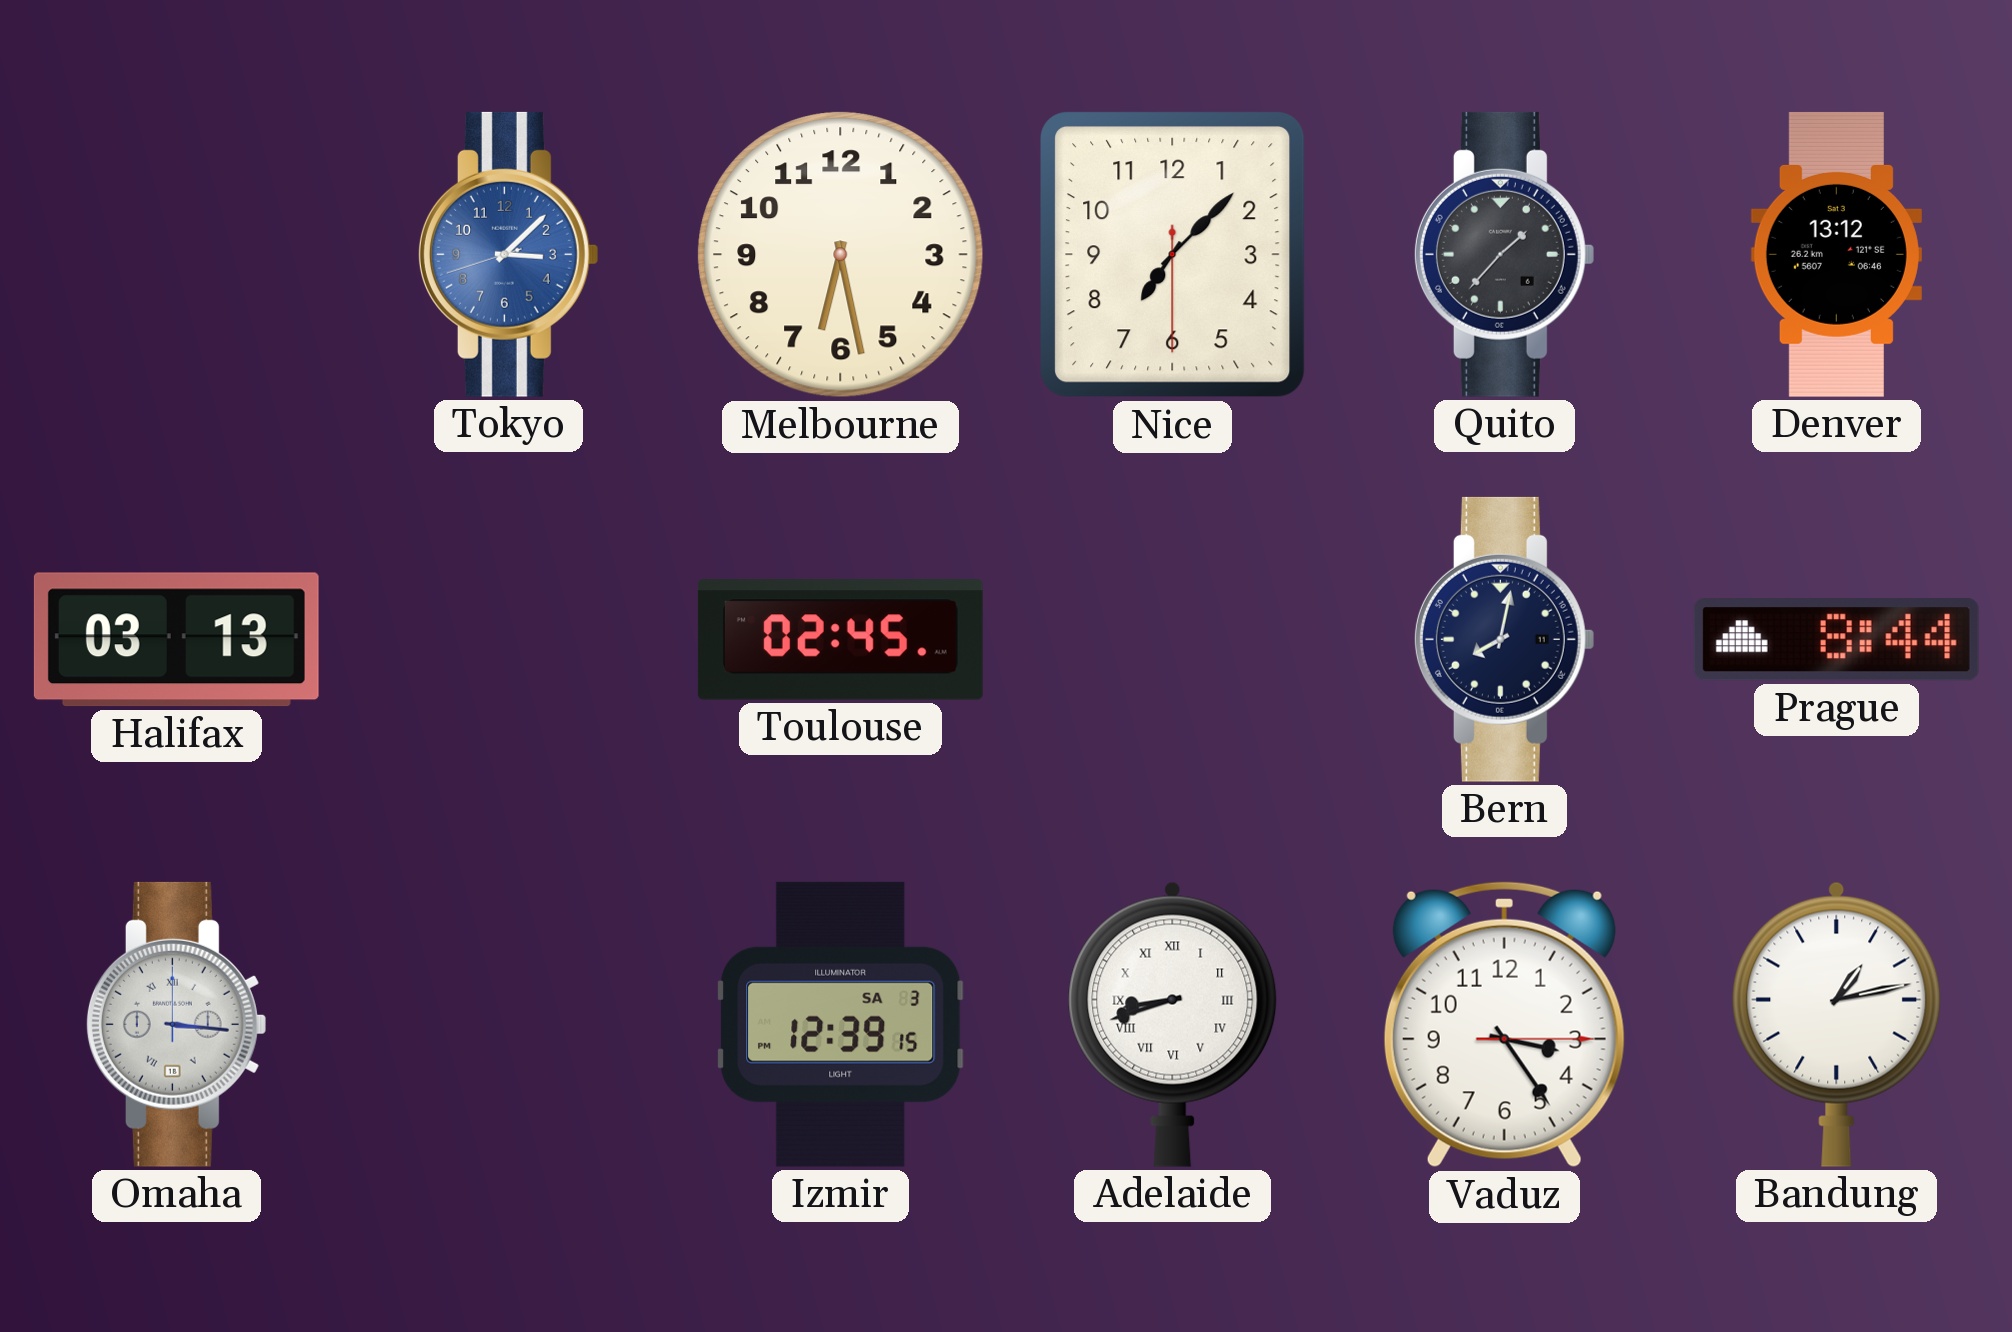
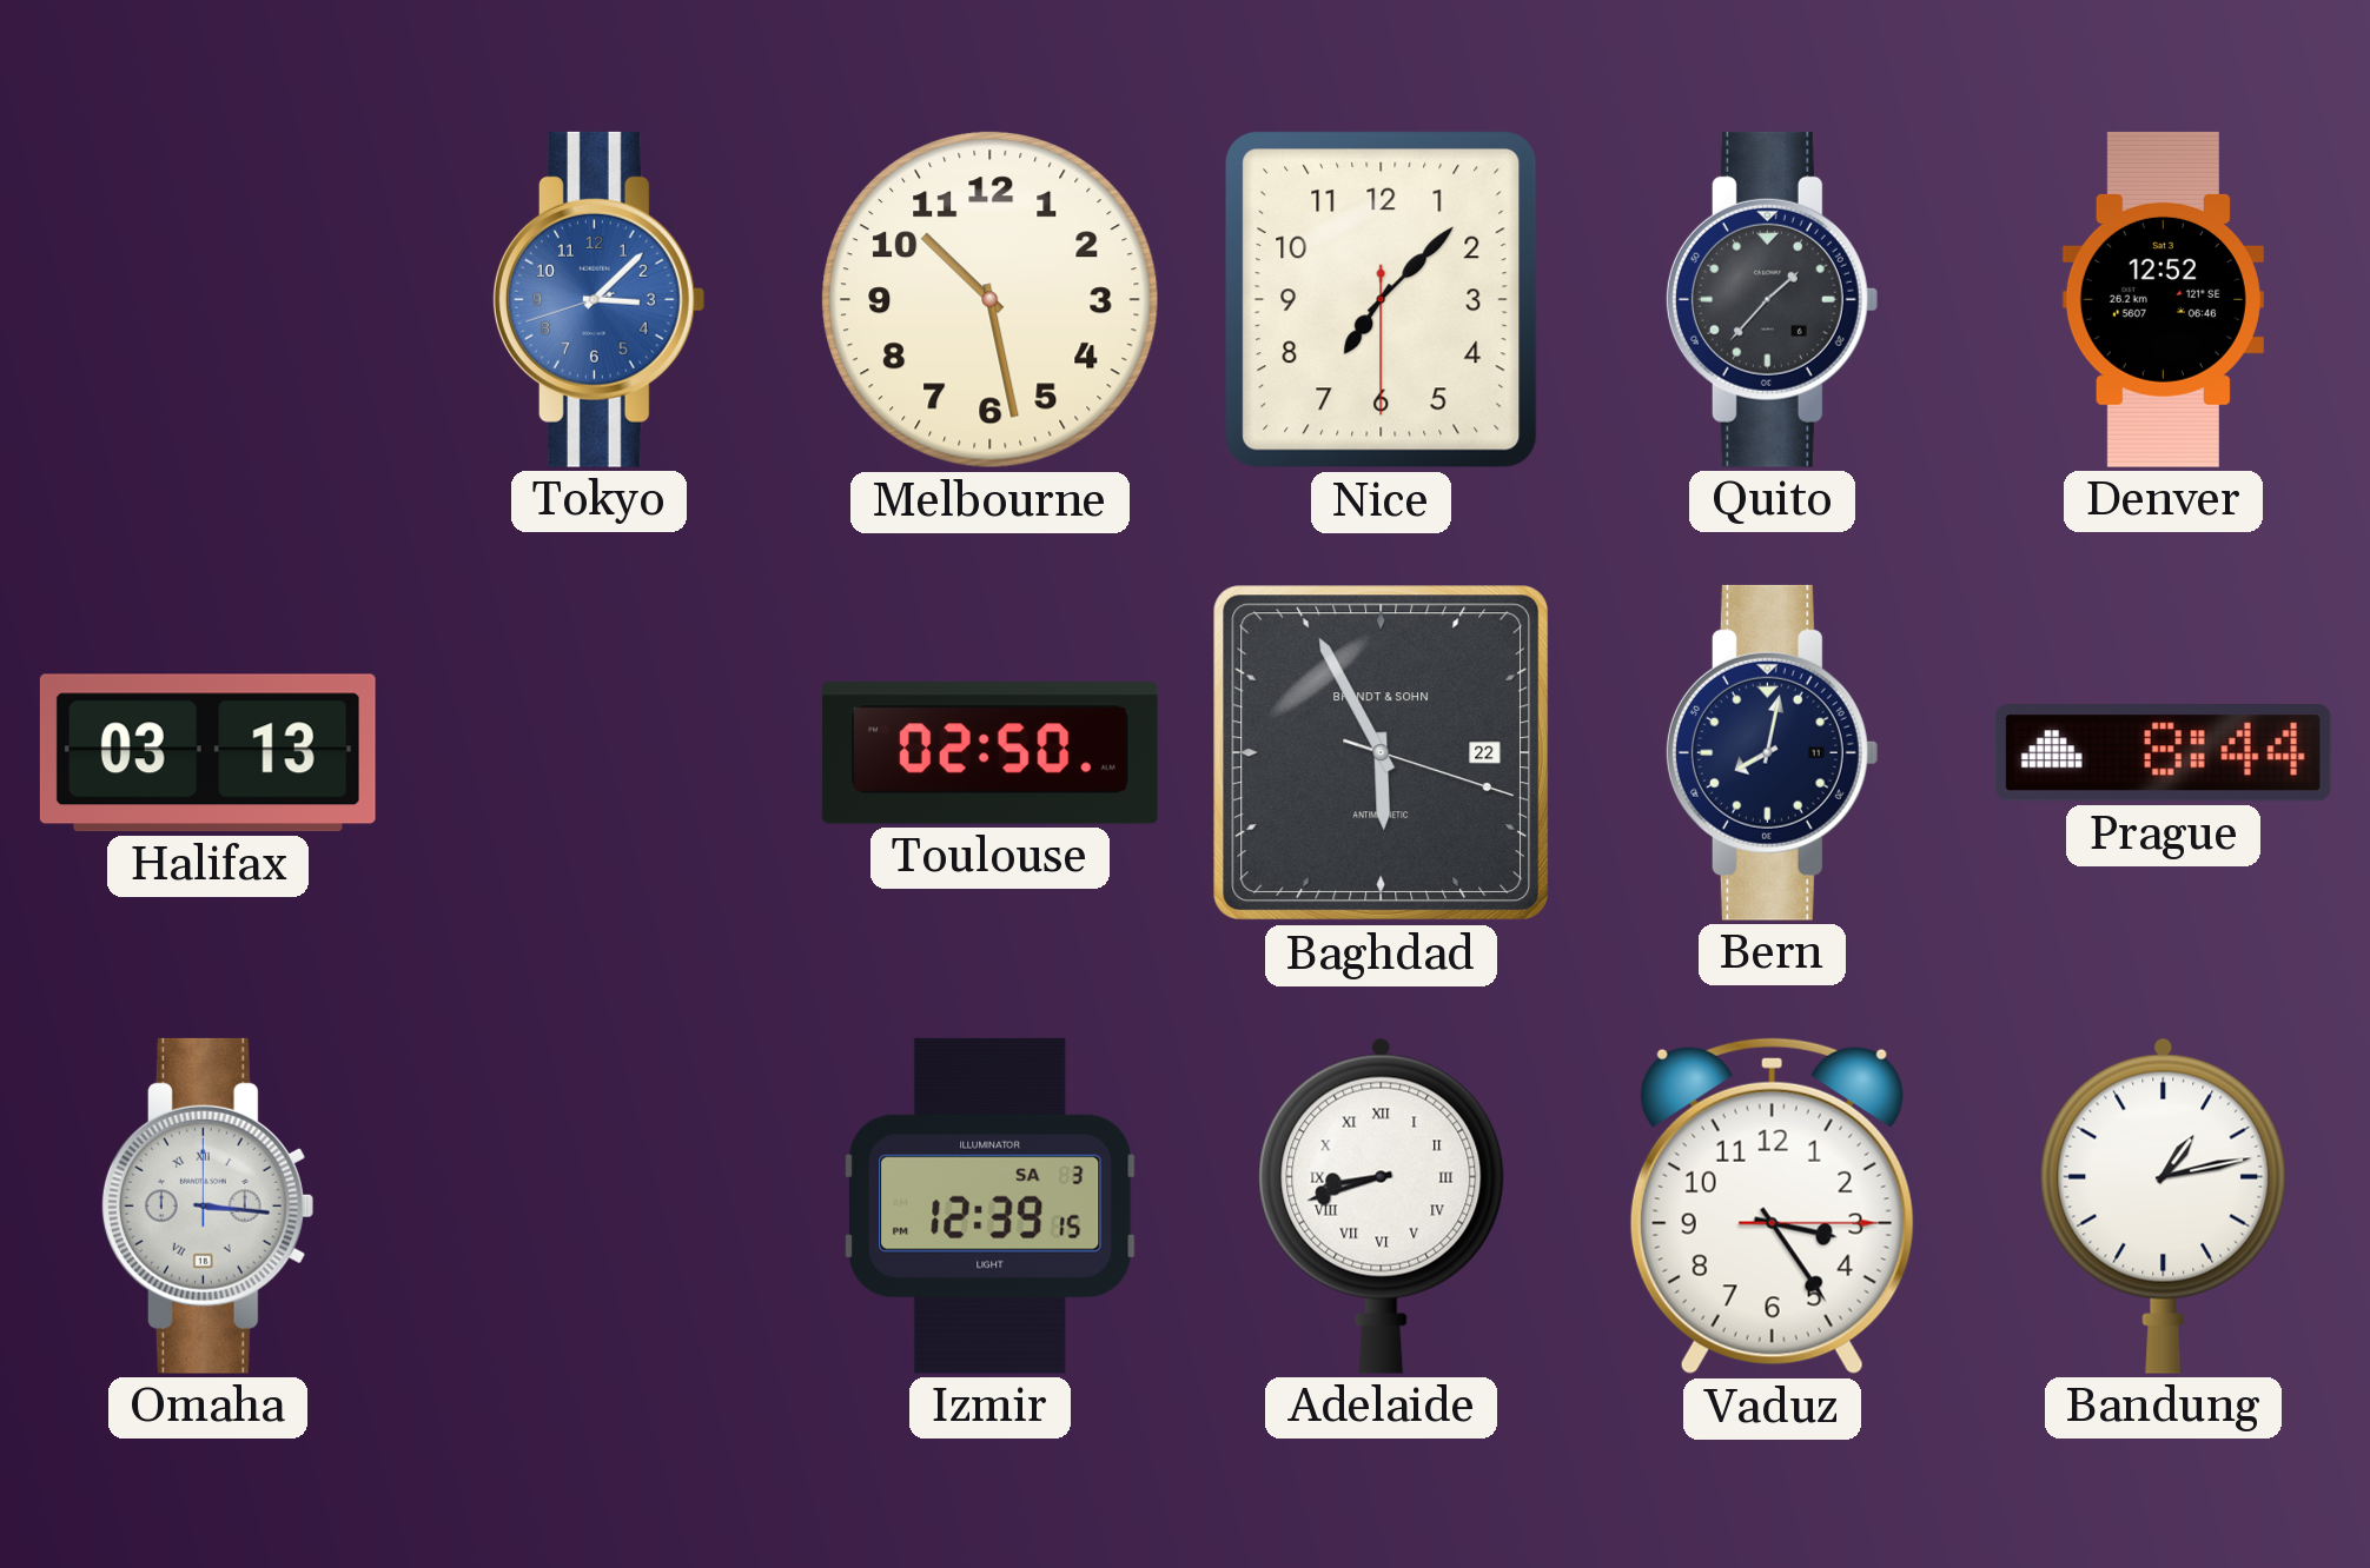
Melbourne: 6:28 -> 10:28 (991, 300)
Denver: 13:12 -> 12:52 (2163, 299)
Toulouse: 02:45 -> 02:50 (989, 753)
Baghdad: none -> 5:55 (1382, 753)
